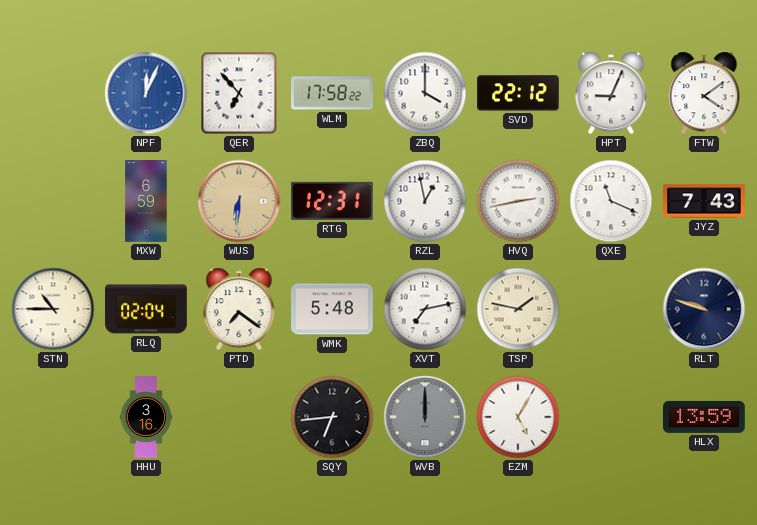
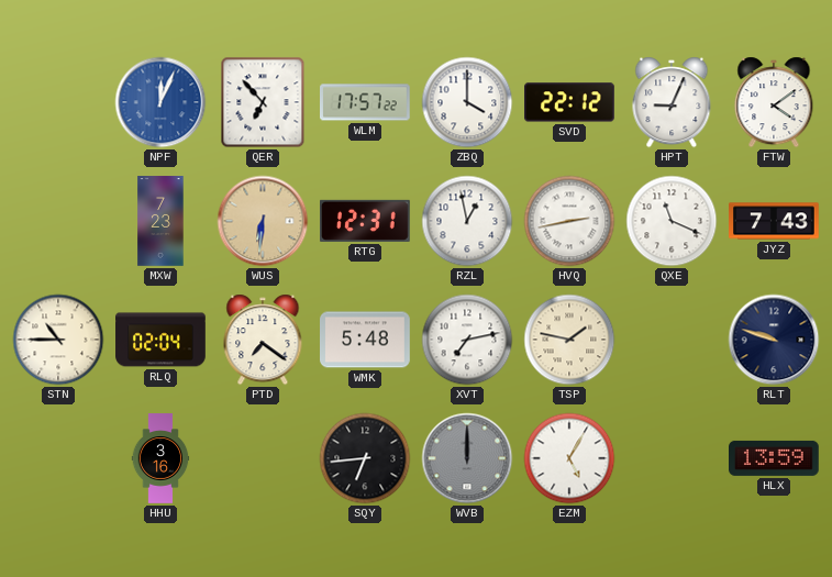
WLM: 17:58 -> 17:57 (366, 102)
MXW: 6:59 -> 7:23 (160, 221)
